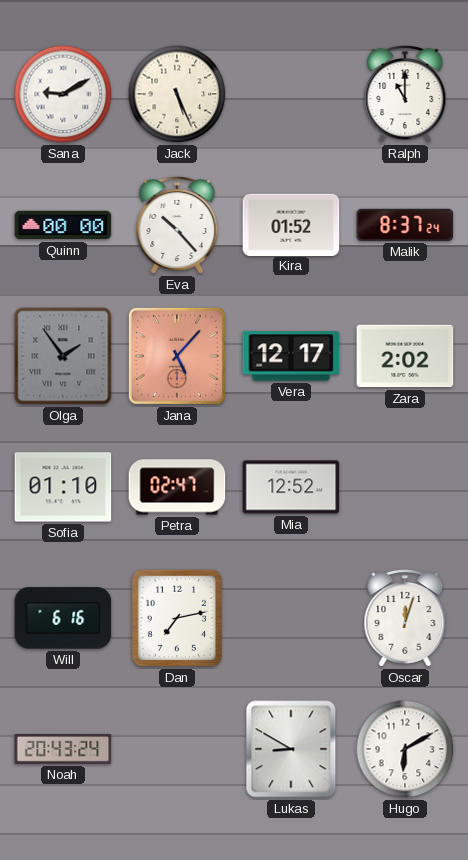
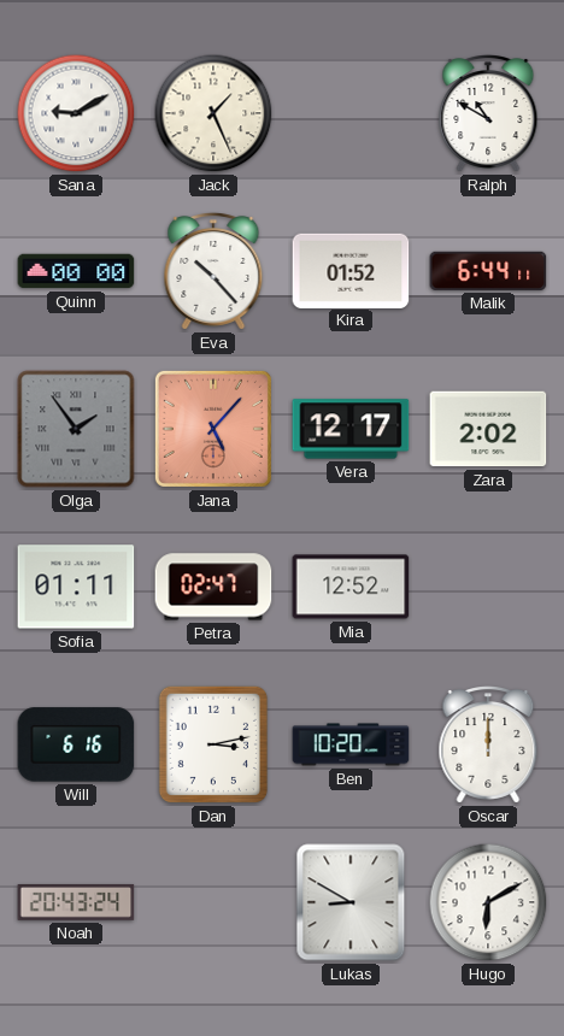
Jack: 5:26 -> 1:26 (213, 113)
Ralph: 11:00 -> 10:50 (488, 114)
Malik: 8:37 -> 6:44 (488, 271)
Sofia: 01:10 -> 01:11 (76, 587)
Dan: 7:13 -> 3:13 (213, 744)
Ben: none -> 10:20 (351, 744)
Oscar: 12:03 -> 12:00 (488, 746)
